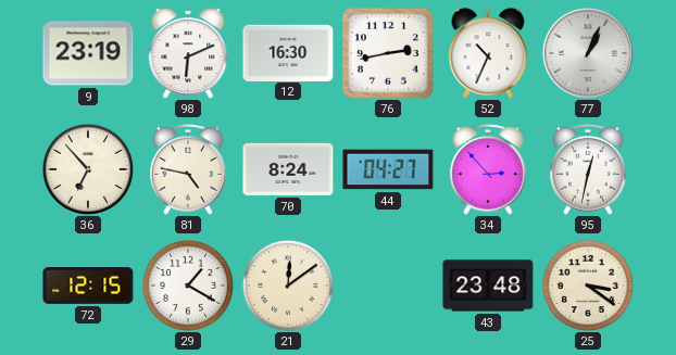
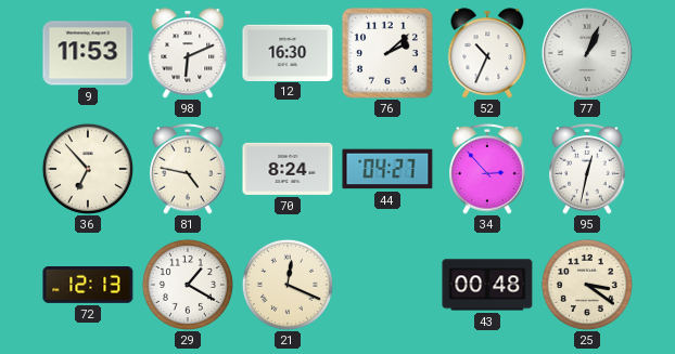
9: 23:19 -> 11:53 (88, 53)
76: 2:43 -> 2:08 (387, 53)
72: 12:15 -> 12:13 (88, 286)
21: 12:09 -> 12:19 (288, 285)
43: 23:48 -> 00:48 (487, 285)
